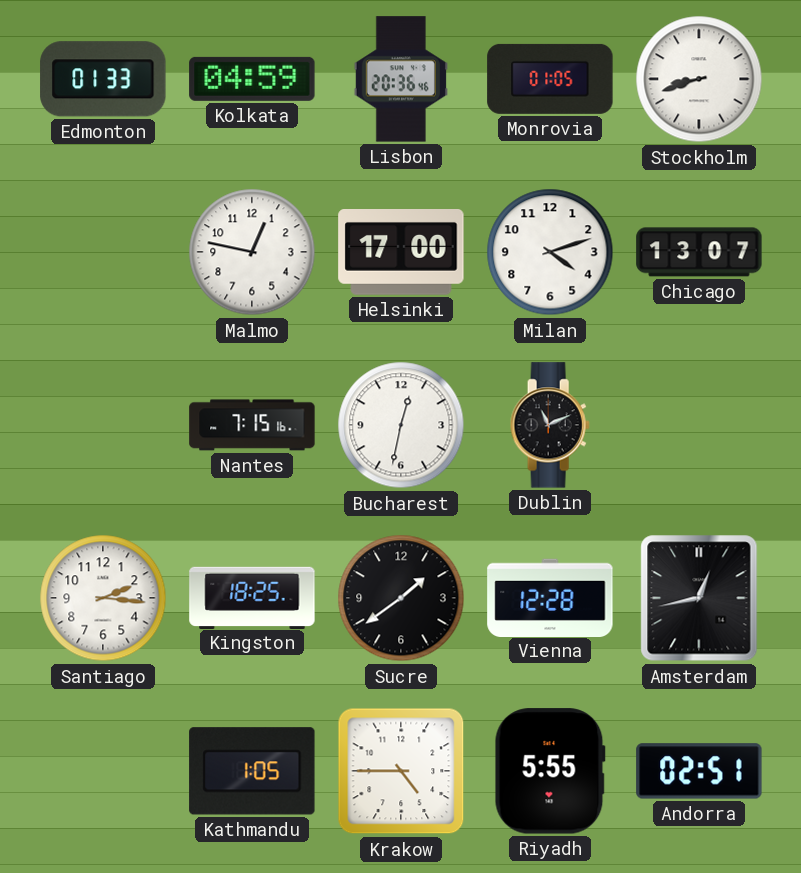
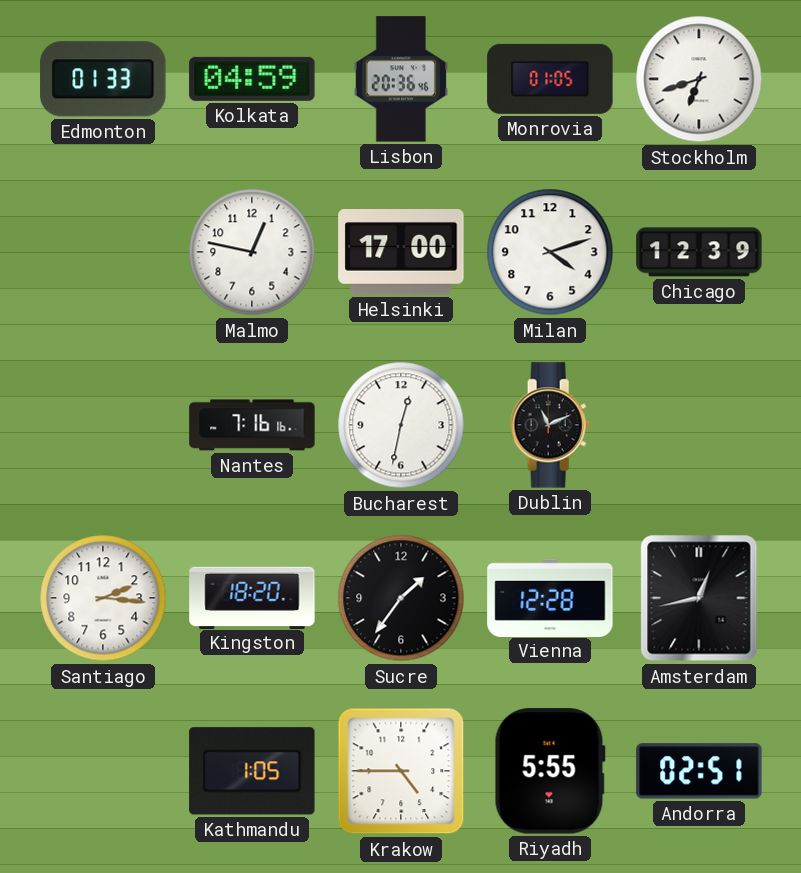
Stockholm: 8:42 -> 6:42 (699, 79)
Chicago: 13:07 -> 12:39 (699, 252)
Nantes: 7:15 -> 7:16 (252, 425)
Kingston: 18:25 -> 18:20 (252, 597)
Sucre: 1:39 -> 1:36 (401, 598)
